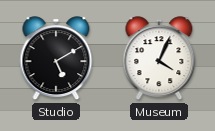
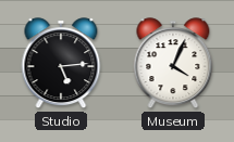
Studio: 5:10 -> 5:14 (61, 64)
